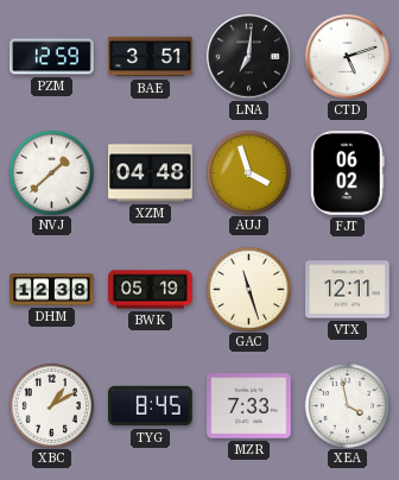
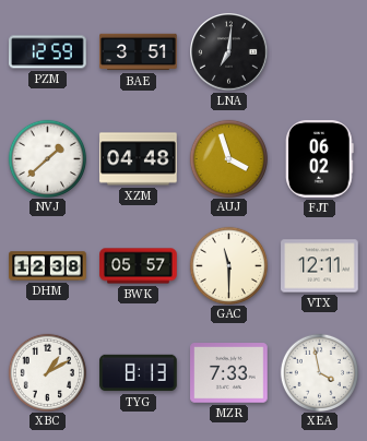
CTD: 5:12 -> none (348, 57)
BWK: 05:19 -> 05:57 (139, 266)
GAC: 11:27 -> 11:30 (228, 265)
TYG: 8:45 -> 8:13 (139, 373)
